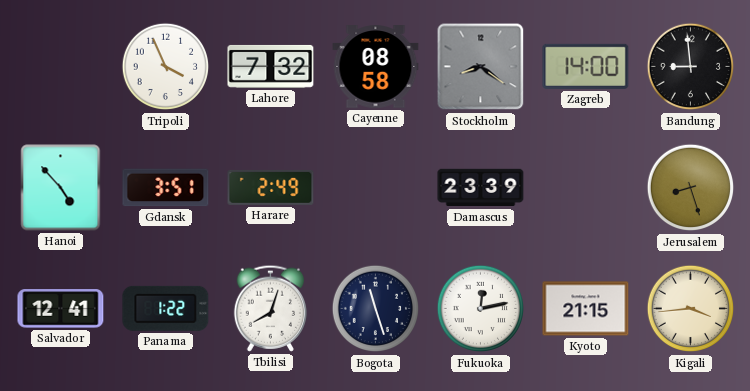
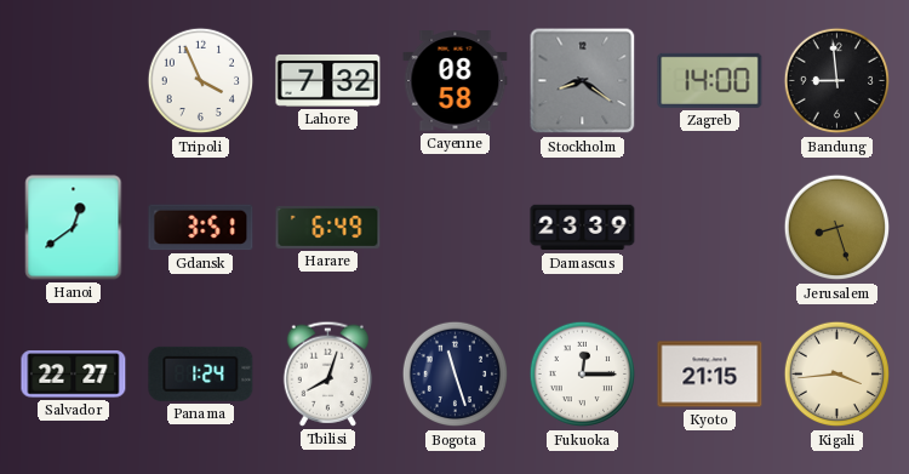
Hanoi: 4:53 -> 12:39 (74, 228)
Harare: 2:49 -> 6:49 (328, 227)
Salvador: 12:41 -> 22:27 (74, 375)
Panama: 1:22 -> 1:24 (201, 373)
Fukuoka: 12:13 -> 12:15 (583, 375)
